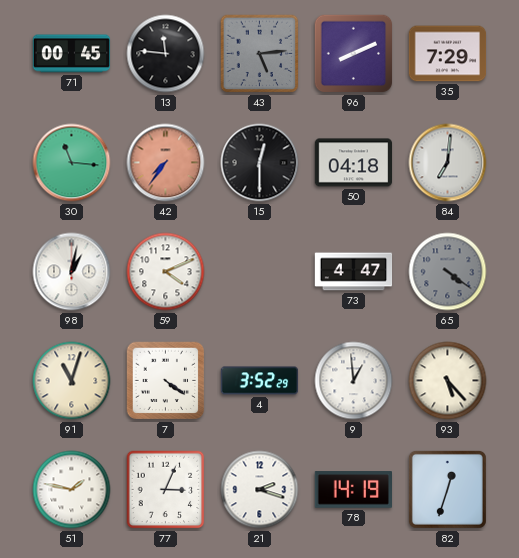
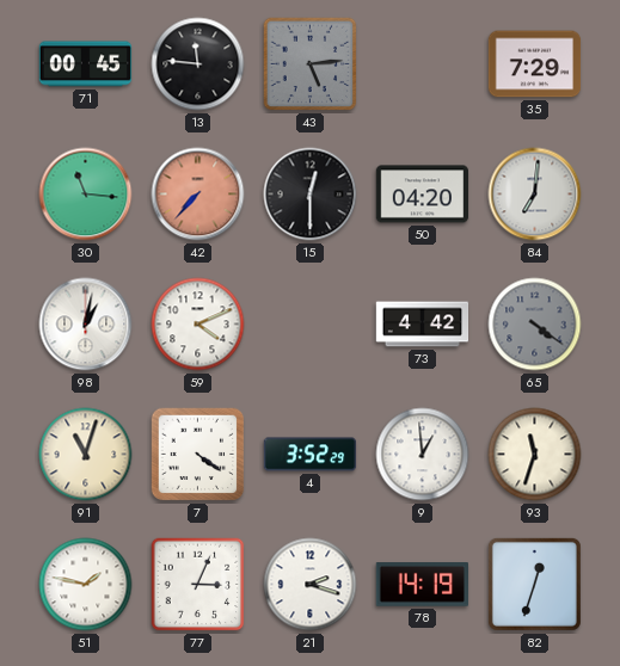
96: 8:11 -> none (354, 54)
42: 7:36 -> 7:37 (198, 195)
50: 04:18 -> 04:20 (423, 195)
73: 4:47 -> 4:42 (423, 325)
93: 5:23 -> 11:33 (535, 455)
